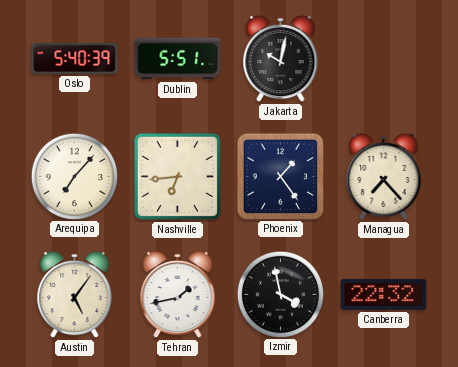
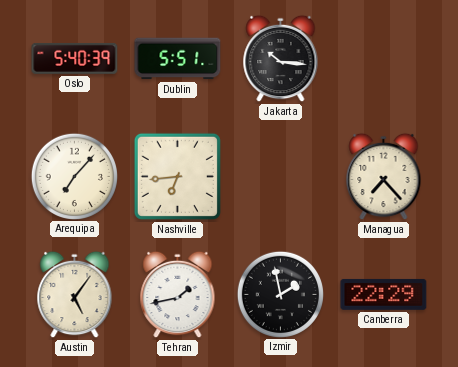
Jakarta: 10:02 -> 10:16 (281, 59)
Phoenix: 1:24 -> none (280, 176)
Izmir: 3:58 -> 1:58 (280, 294)
Canberra: 22:32 -> 22:29 (384, 294)
